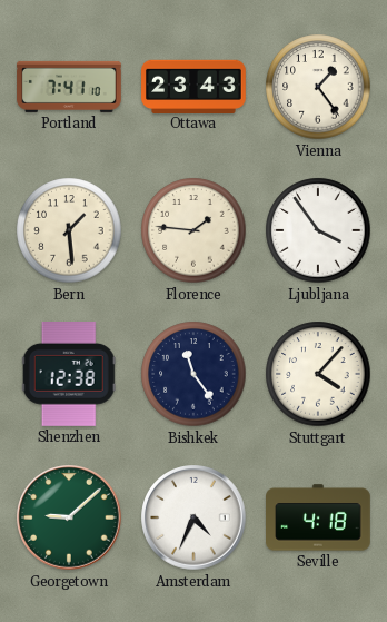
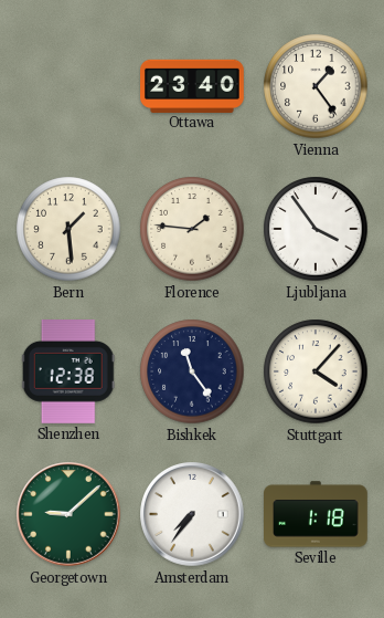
Portland: 7:41 -> none (69, 87)
Ottawa: 23:43 -> 23:40 (192, 85)
Amsterdam: 4:34 -> 7:36 (192, 514)
Seville: 4:18 -> 1:18 (317, 514)
